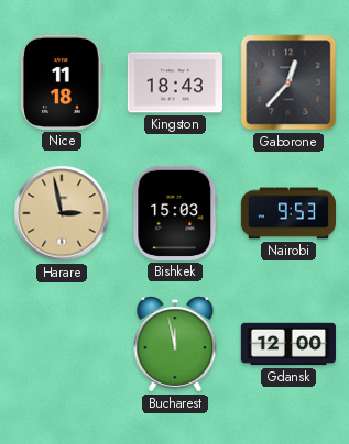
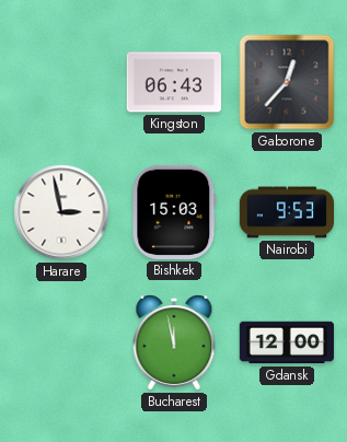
Nice: 11:18 -> none (63, 82)
Kingston: 18:43 -> 06:43 (174, 82)
Harare dial: champagne -> white (61, 212)
